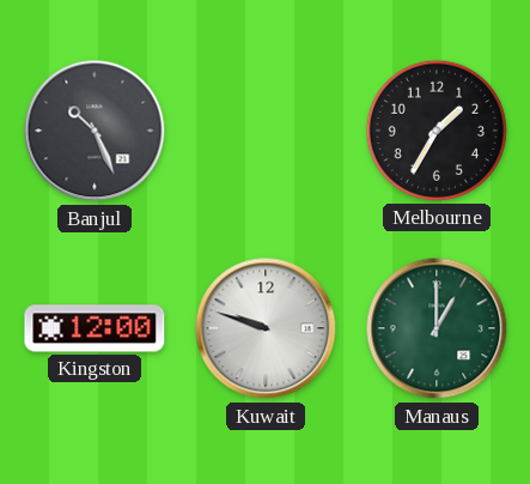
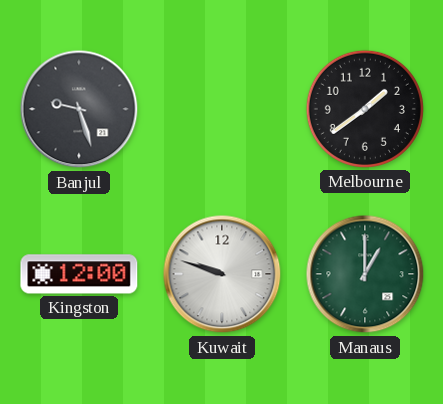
Banjul: 10:26 -> 9:27 (79, 109)
Melbourne: 1:35 -> 1:39 (365, 109)
